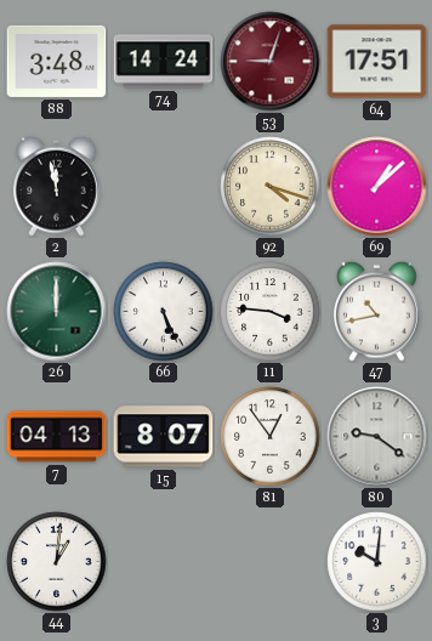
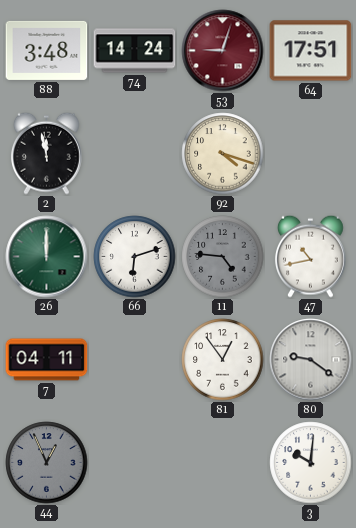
69: 1:08 -> none (377, 187)
66: 5:26 -> 6:12 (135, 257)
11: 3:46 -> 4:46 (223, 257)
11 dial: white -> grey (223, 257)
7: 04:13 -> 04:11 (47, 360)
15: 8:07 -> none (164, 437)
44: 1:01 -> 12:56 (47, 463)
44 dial: white -> grey (47, 463)
